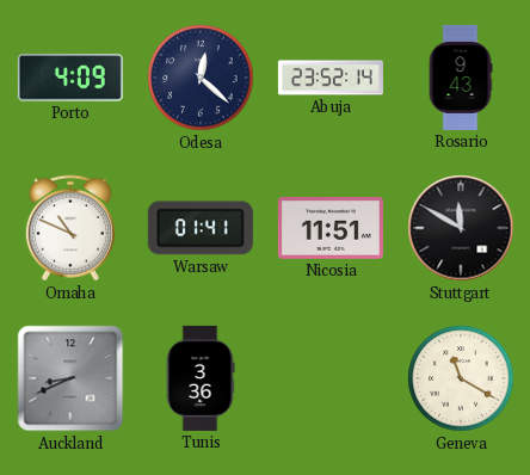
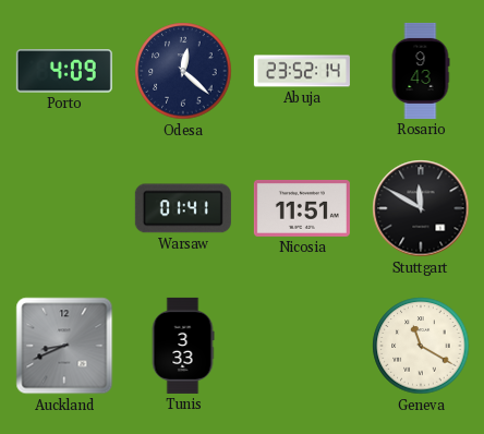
Omaha: 10:49 -> none (70, 228)
Tunis: 3:36 -> 3:33 (183, 346)
